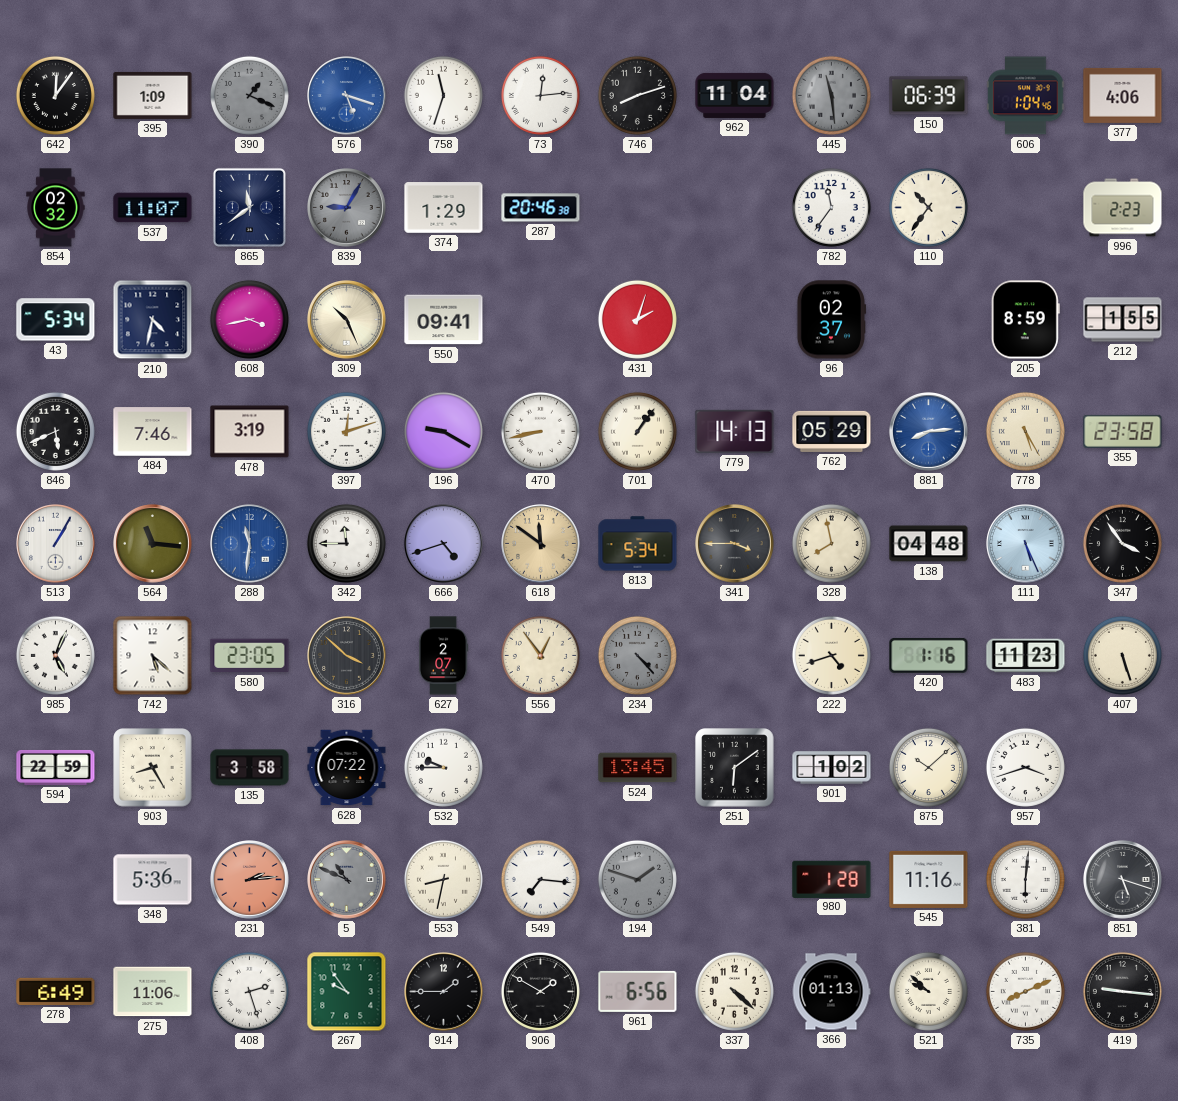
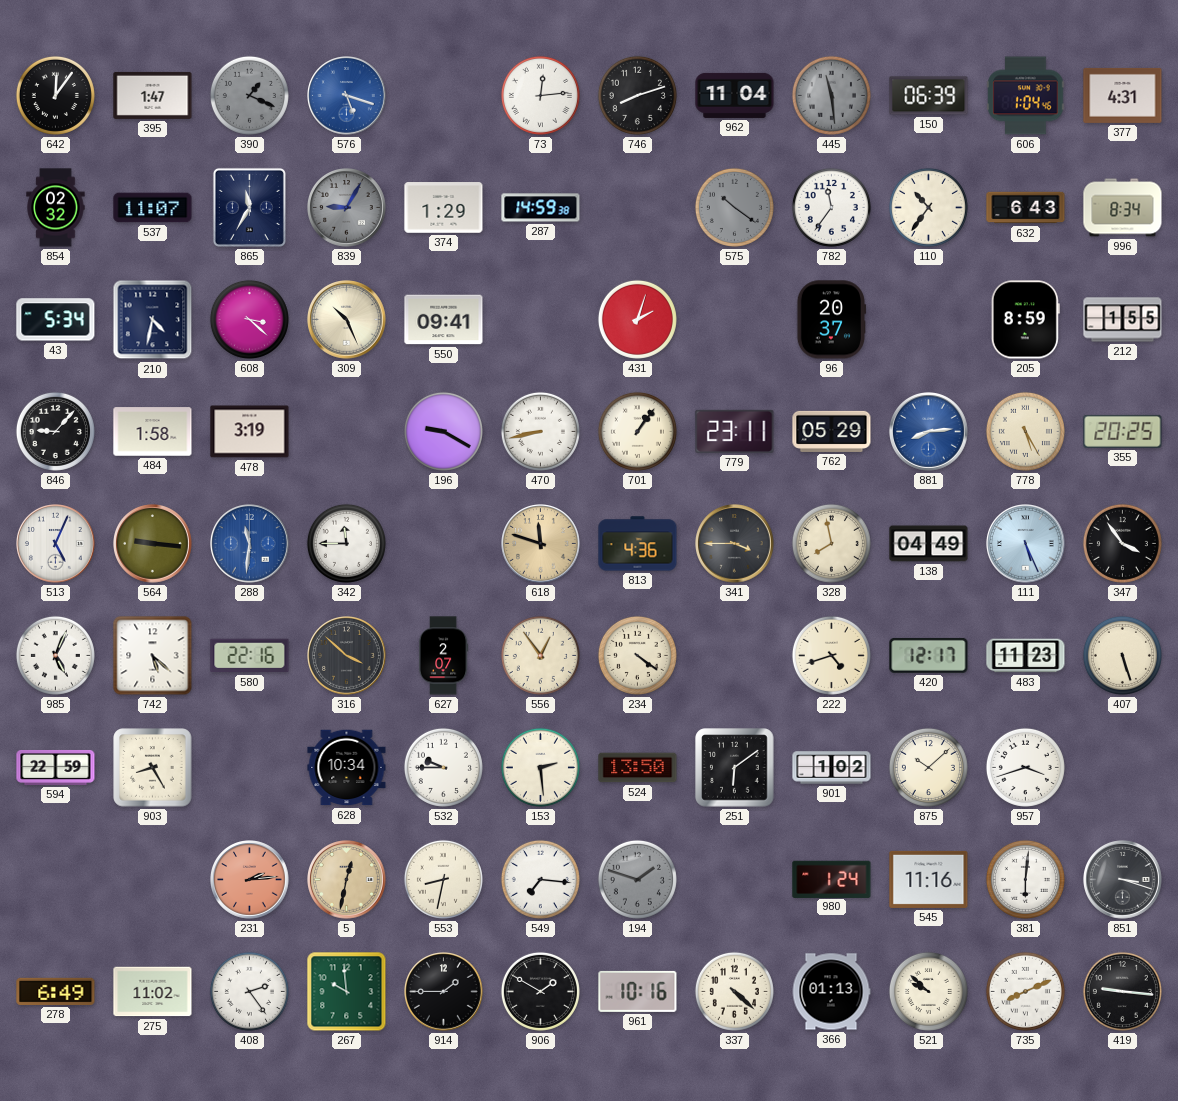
395: 1:09 -> 1:47 (153, 95)
758: 11:33 -> none (443, 95)
377: 4:06 -> 4:31 (1123, 95)
865: 11:39 -> 11:35 (249, 207)
287: 20:46 -> 14:59 (541, 208)
575: none -> 10:21 (734, 207)
632: none -> 6:43 (1026, 208)
996: 2:23 -> 8:34 (1123, 208)
608: 3:43 -> 3:22 (249, 319)
96: 02:37 -> 20:37 (830, 320)
846: 5:41 -> 9:07 (55, 431)
484: 7:46 -> 1:58 (153, 432)
397: 12:12 -> none (346, 431)
779: 14:13 -> 23:11 (735, 431)
355: 23:58 -> 20:25 (1123, 431)
513: 1:05 -> 5:04 (56, 544)
564: 11:16 -> 9:16 (153, 544)
666: 4:42 -> none (444, 544)
618: 11:51 -> 11:48 (541, 544)
813: 5:34 -> 4:36 (638, 544)
138: 04:48 -> 04:49 (929, 544)
580: 23:05 -> 22:16 (250, 656)
234: 4:23 -> 4:21 (637, 655)
234 dial: grey -> cream (637, 655)
420: 1:16 -> 12:17 (929, 655)
135: 3:58 -> none (250, 768)
628: 07:22 -> 10:34 (347, 768)
153: none -> 2:29 (540, 767)
524: 13:45 -> 13:50 (638, 768)
348: 5:36 -> none (153, 880)
5: 10:49 -> 12:32 (347, 880)
5 dial: grey -> champagne (347, 880)
980: 1:28 -> 1:24 (832, 879)
851: 5:18 -> 3:18 (1123, 880)
275: 11:06 -> 11:02 (153, 992)
408: 2:27 -> 2:24 (249, 991)
267: 9:54 -> 9:59 (347, 992)
961: 6:56 -> 10:16 (638, 991)
